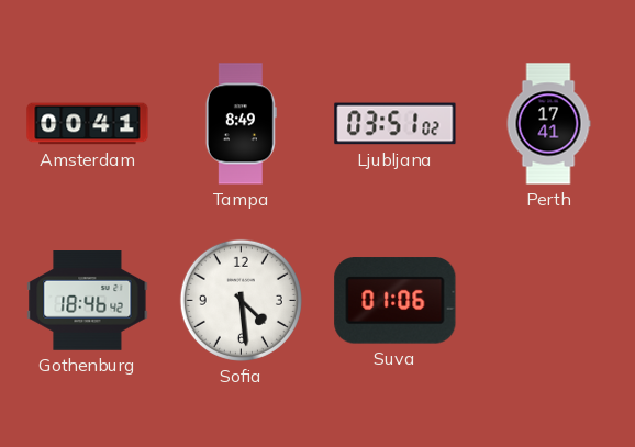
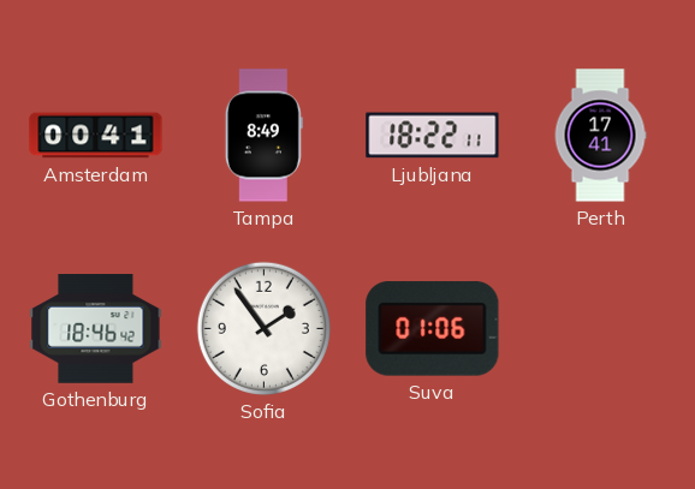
Ljubljana: 03:51 -> 18:22 (433, 136)
Sofia: 4:29 -> 1:54 (263, 328)
